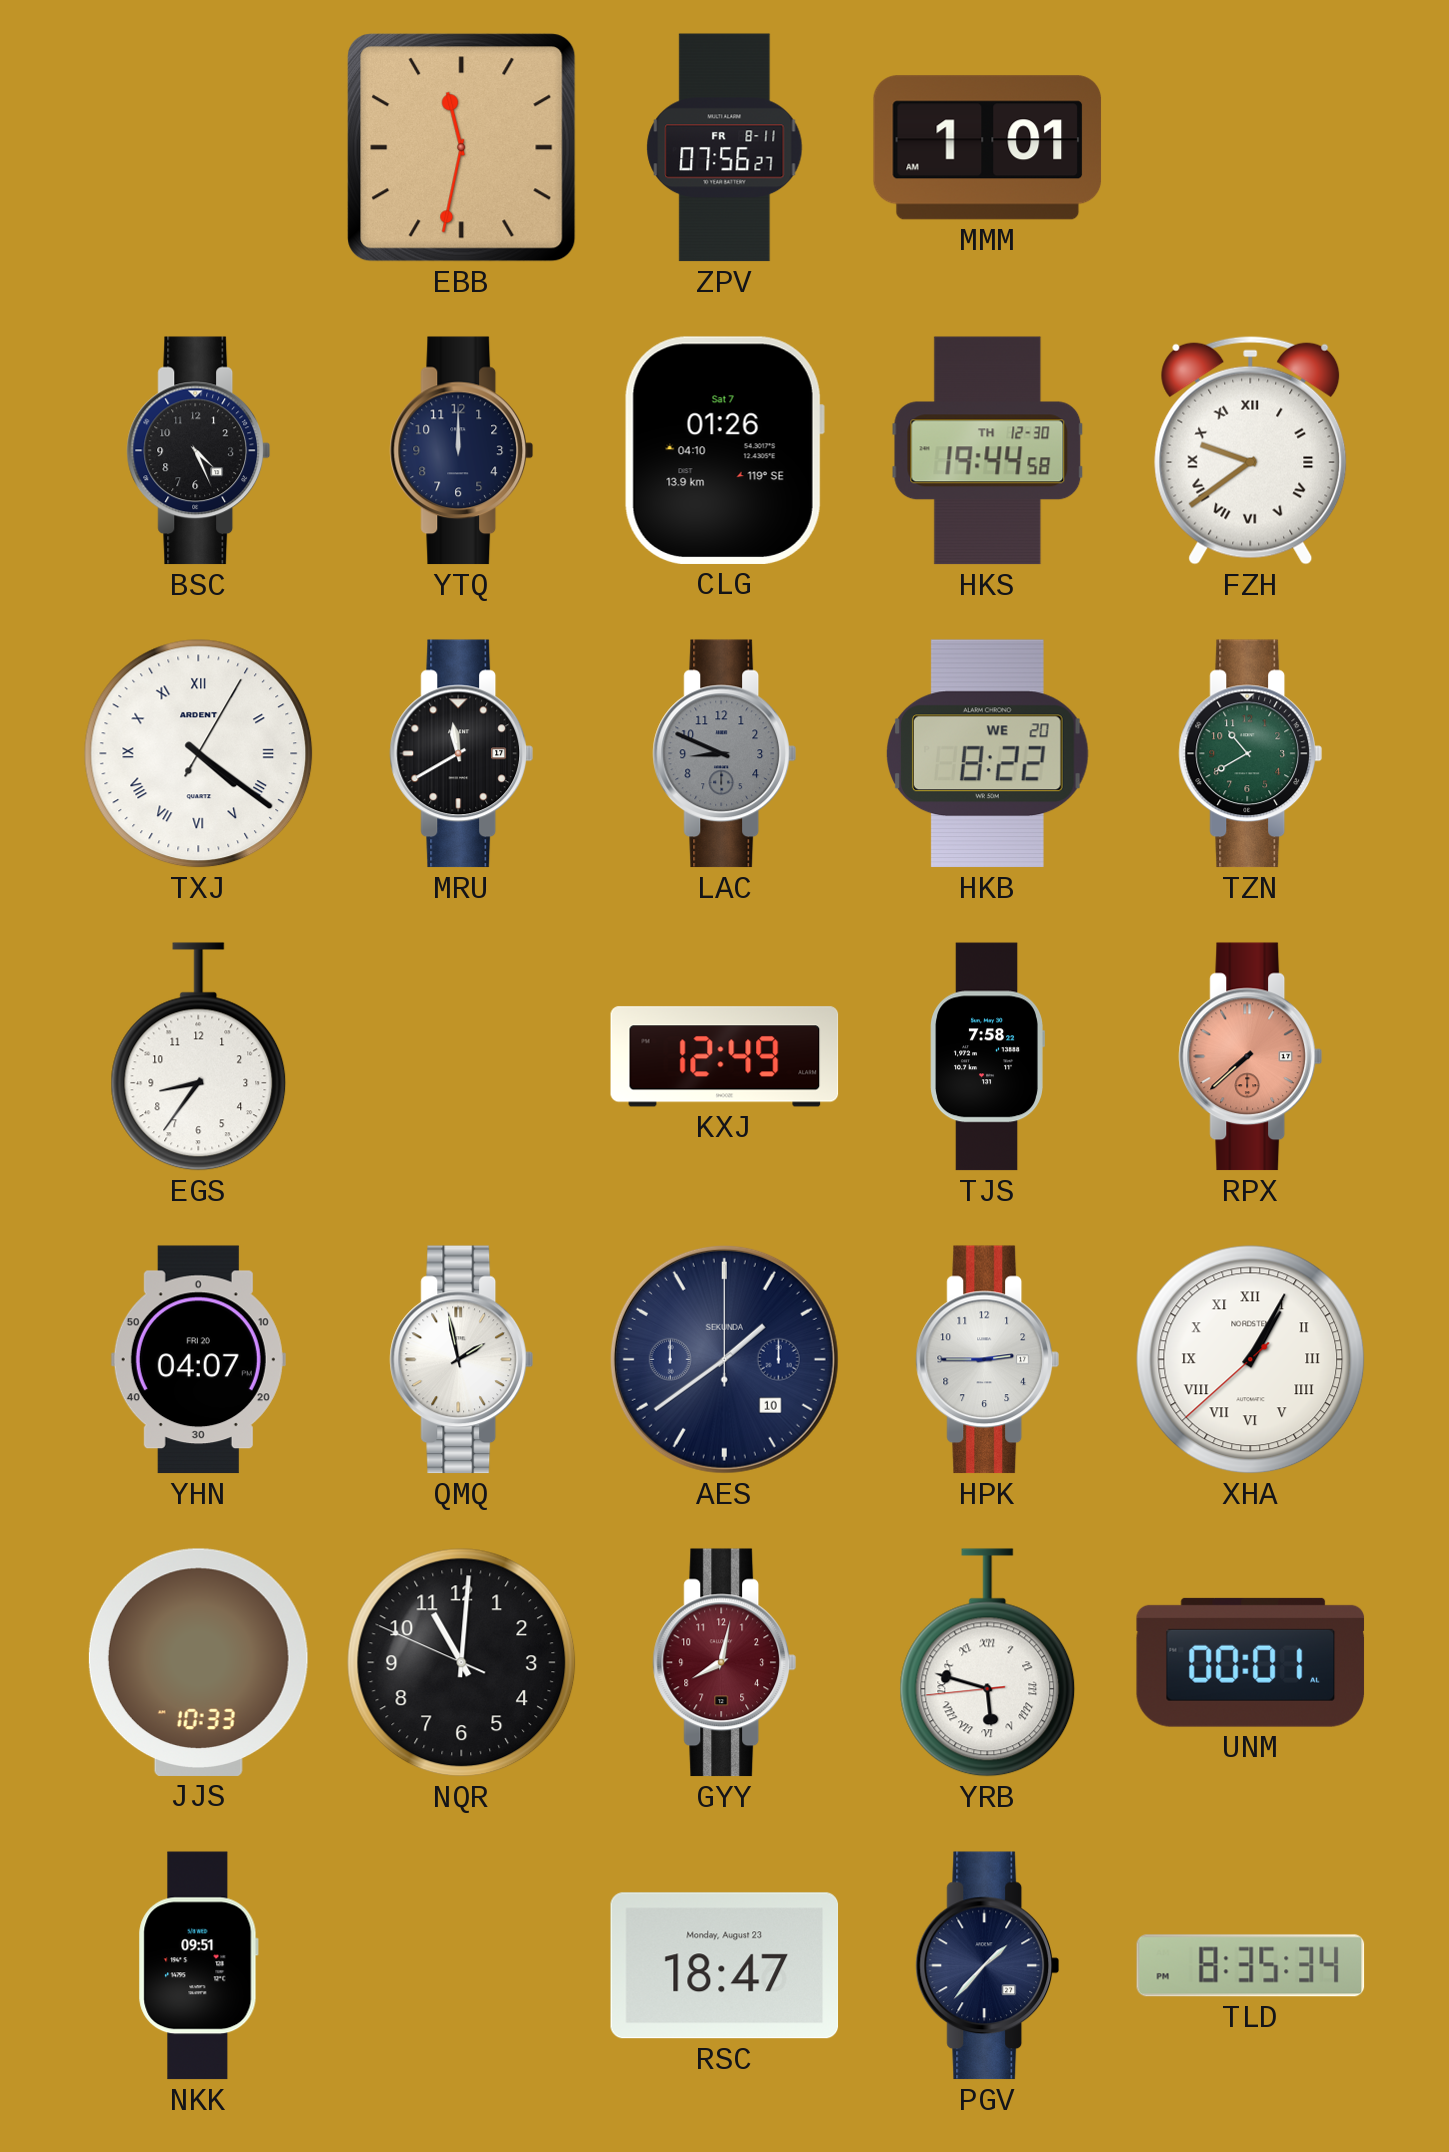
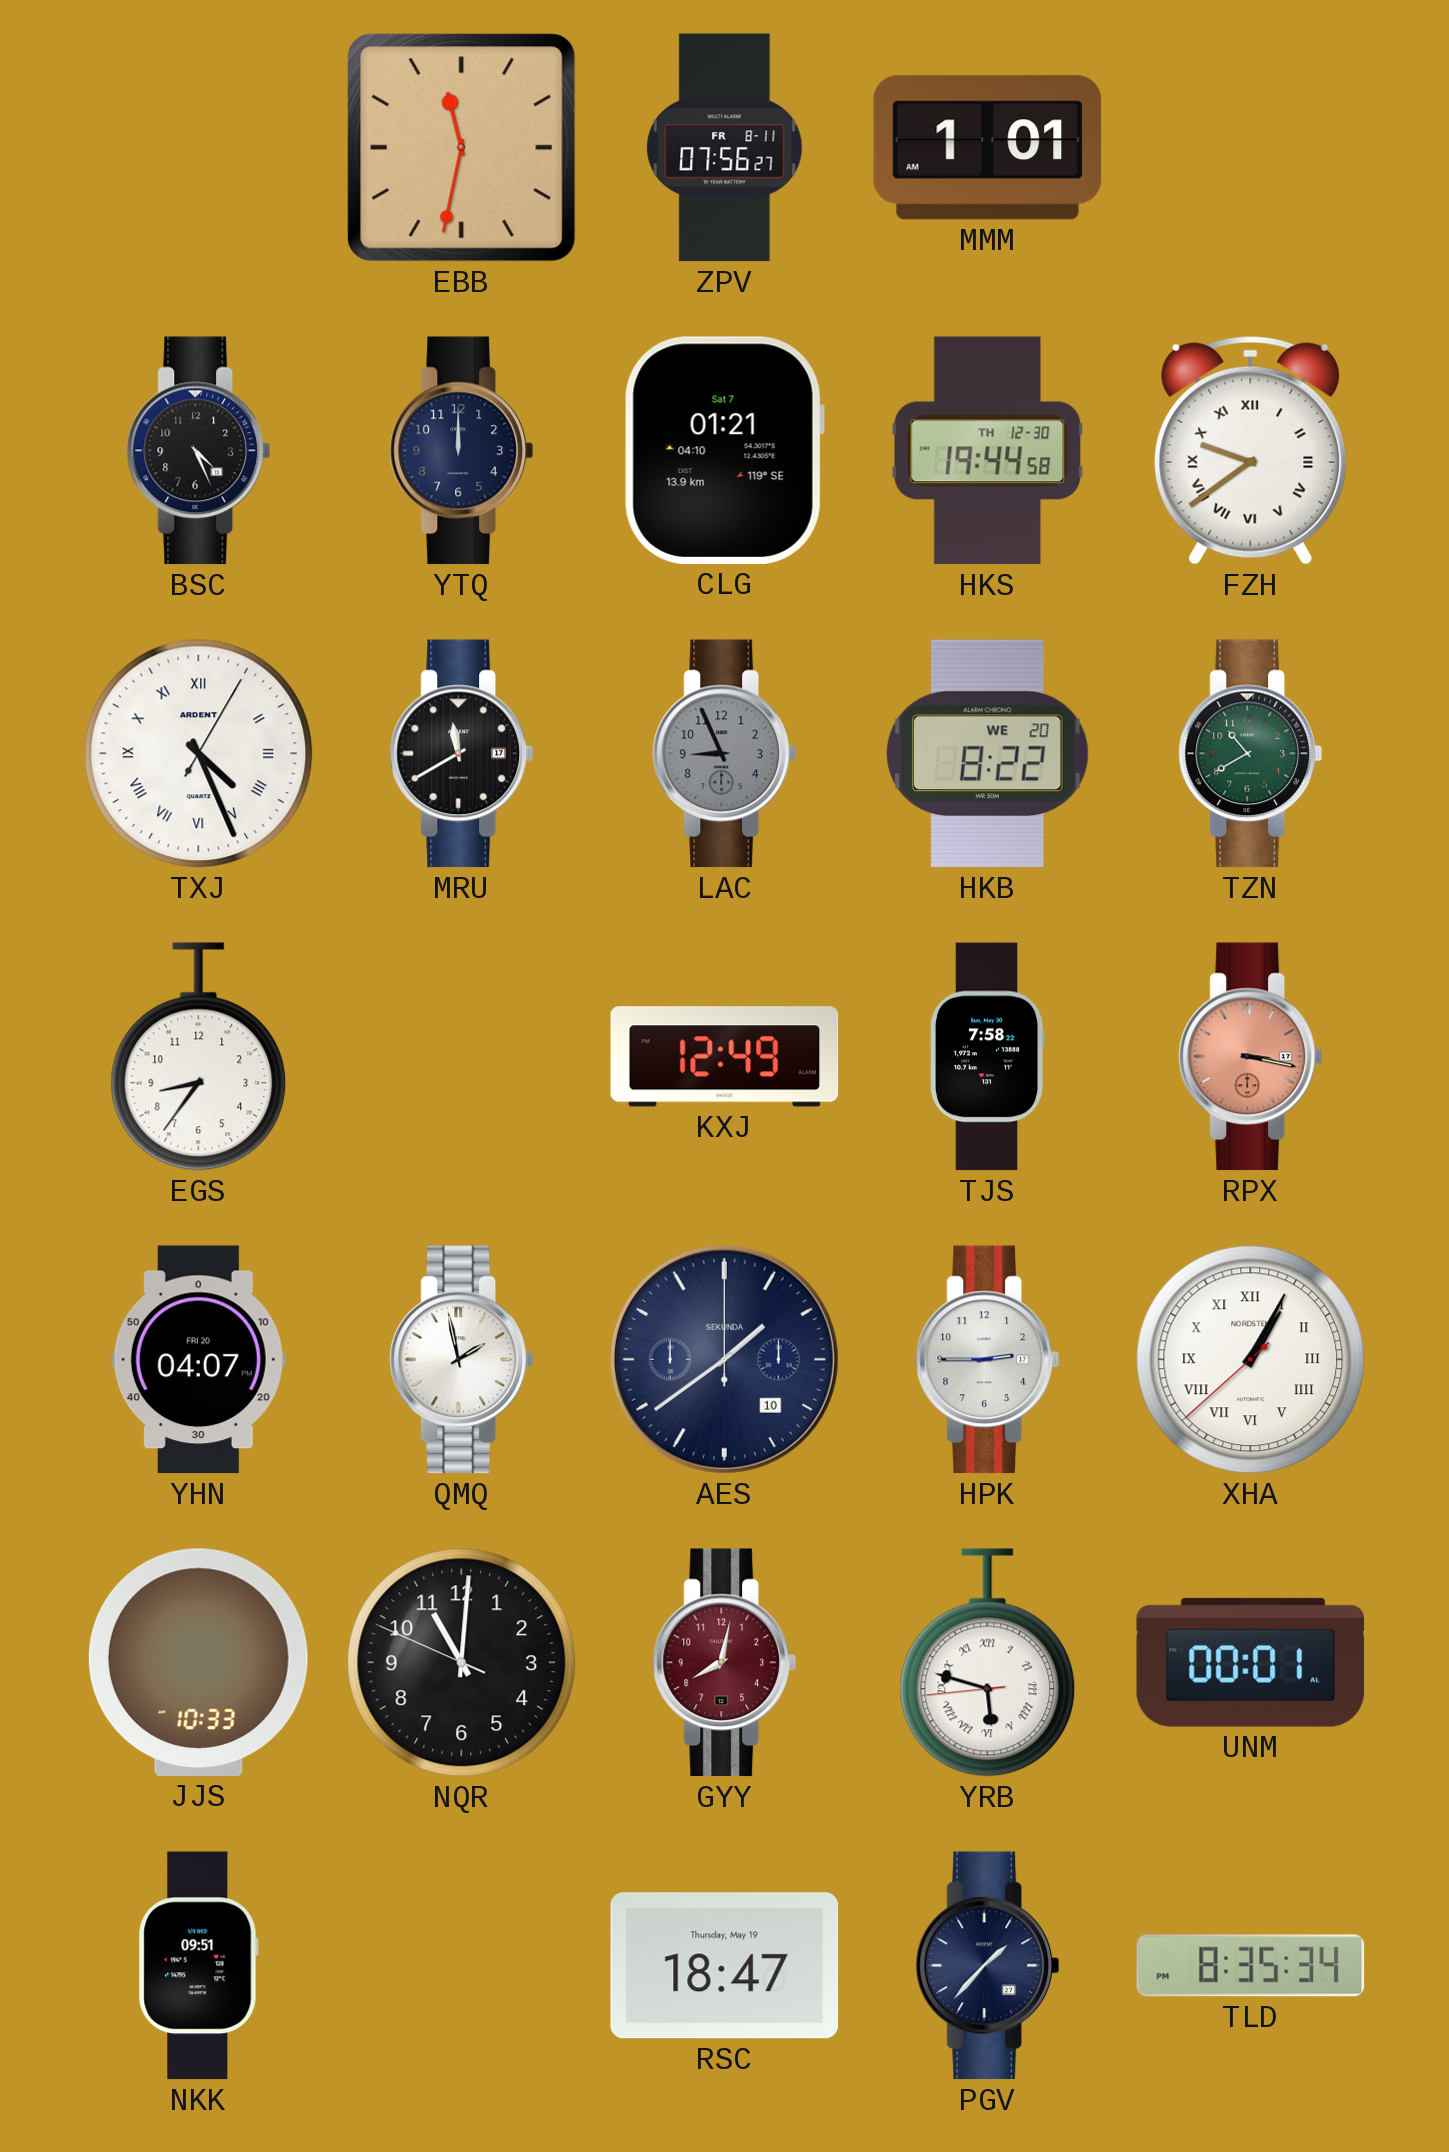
CLG: 01:26 -> 01:21 (724, 450)
TXJ: 4:21 -> 4:26 (199, 754)
LAC: 8:49 -> 8:56 (725, 754)
RPX: 7:38 -> 3:17 (1251, 1057)
RSC date: Monday, August 23 -> Thursday, May 19 (725, 1966)
